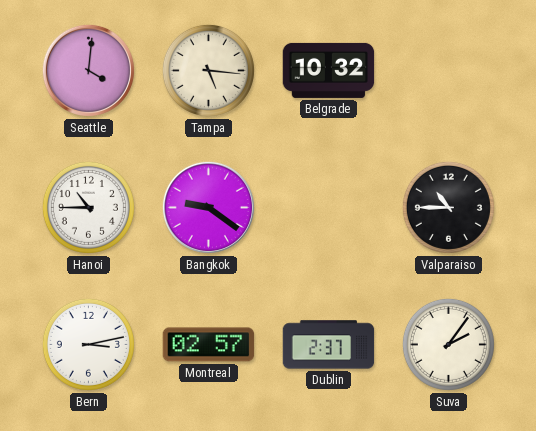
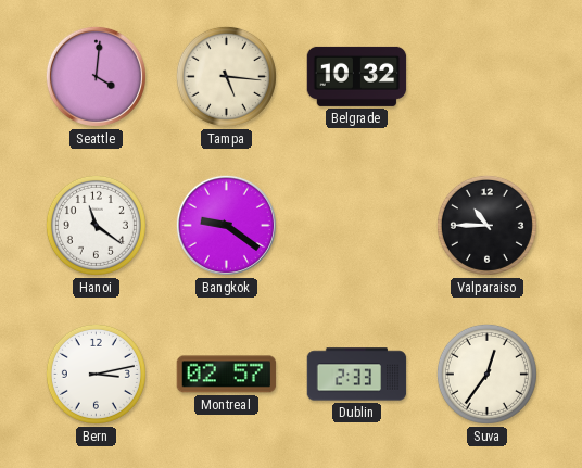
Hanoi: 10:45 -> 11:21 (96, 225)
Dublin: 2:37 -> 2:33 (357, 375)
Suva: 2:06 -> 12:36 (486, 374)
